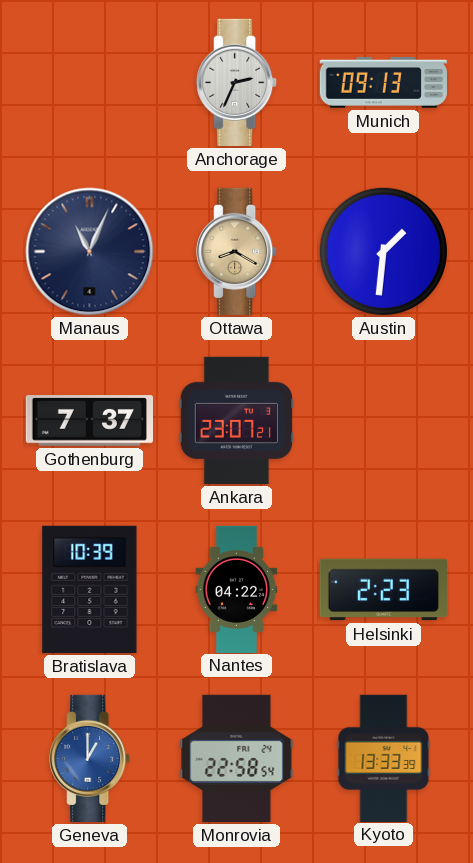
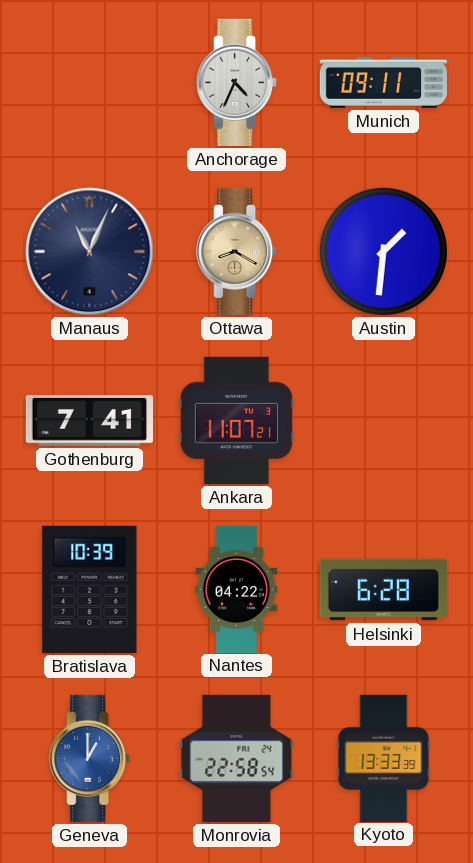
Anchorage: 2:34 -> 4:34 (237, 82)
Munich: 09:13 -> 09:11 (383, 82)
Gothenburg: 7:37 -> 7:41 (89, 421)
Ankara: 23:07 -> 11:07 (236, 420)
Helsinki: 2:23 -> 6:28 (383, 590)
